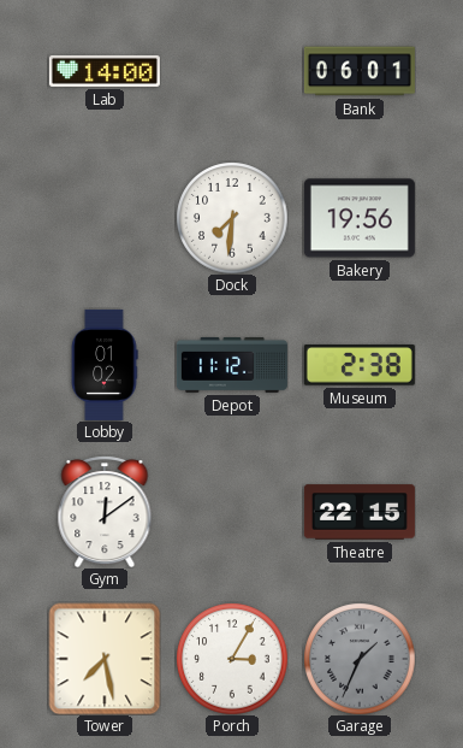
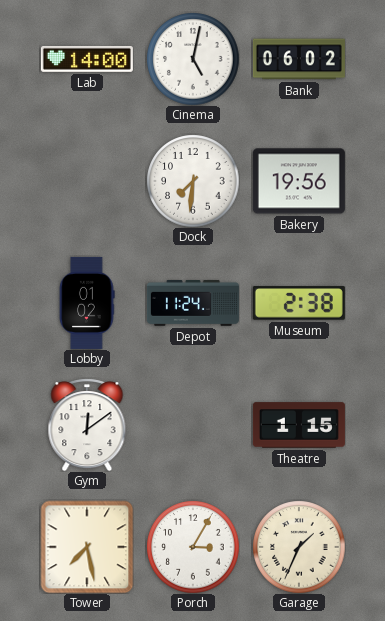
Cinema: none -> 5:02 (193, 59)
Bank: 06:01 -> 06:02 (299, 59)
Depot: 11:12 -> 11:24 (193, 303)
Theatre: 22:15 -> 1:15 (299, 425)
Garage dial: grey -> cream (299, 547)
